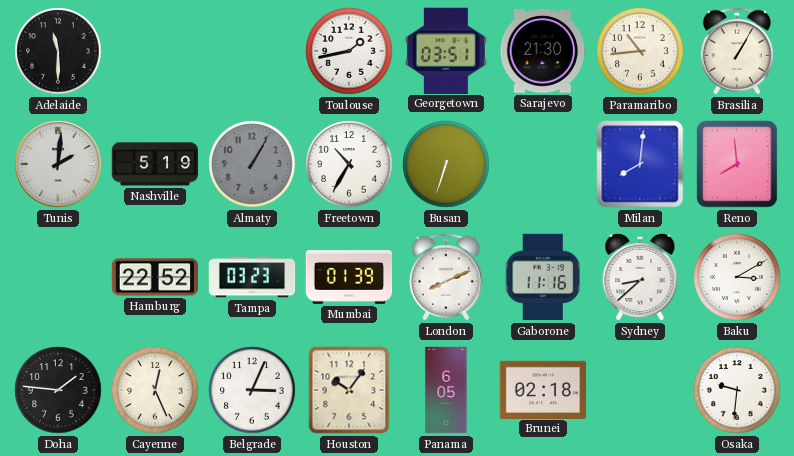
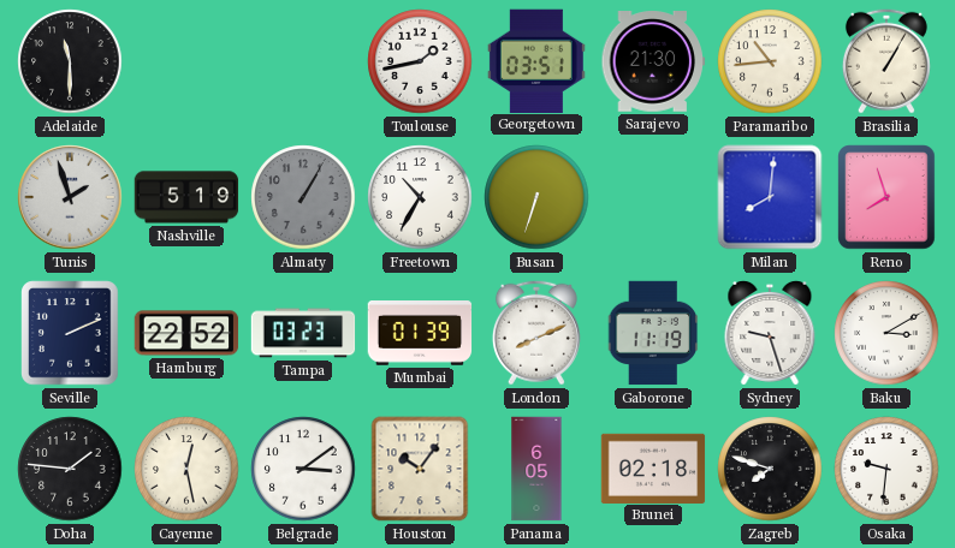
Tunis: 2:01 -> 1:57 (70, 197)
Reno: 7:59 -> 7:57 (886, 197)
Seville: none -> 2:11 (70, 333)
Gaborone: 11:16 -> 11:19 (653, 333)
Sydney: 8:38 -> 9:27 (770, 333)
Cayenne: 12:26 -> 12:28 (186, 469)
Belgrade: 3:04 -> 3:09 (303, 469)
Zagreb: none -> 7:48 (770, 469)
